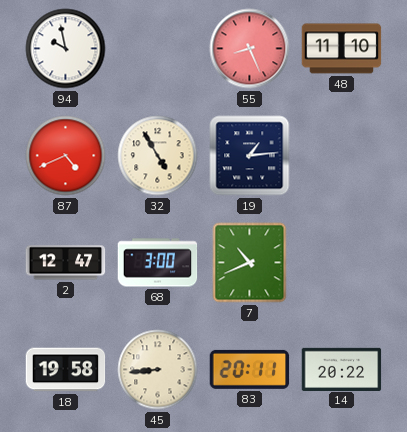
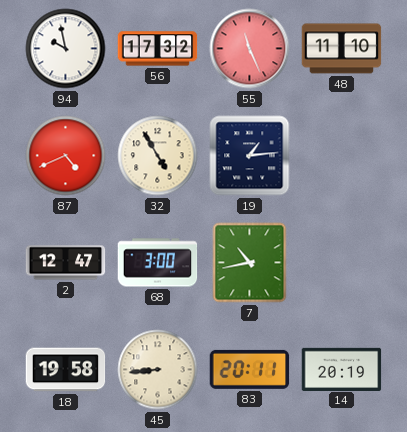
56: none -> 17:32 (158, 49)
55: 8:26 -> 11:26 (250, 49)
7: 10:41 -> 10:43 (250, 263)
14: 20:22 -> 20:19 (342, 369)
